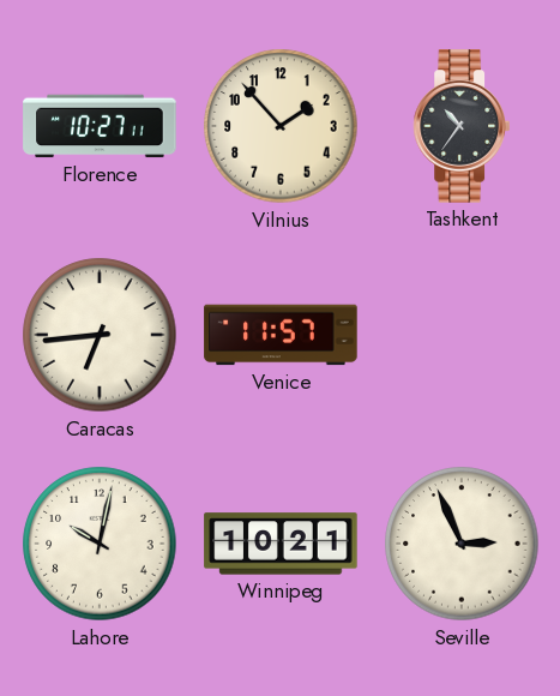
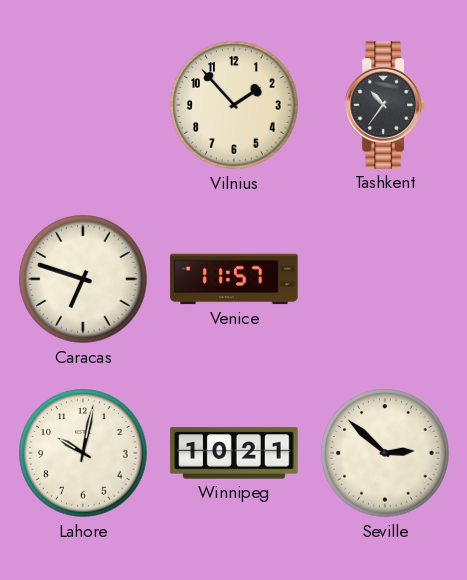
Florence: 10:27 -> none (100, 126)
Caracas: 6:44 -> 6:48 (83, 279)
Seville: 2:56 -> 2:52 (385, 453)
